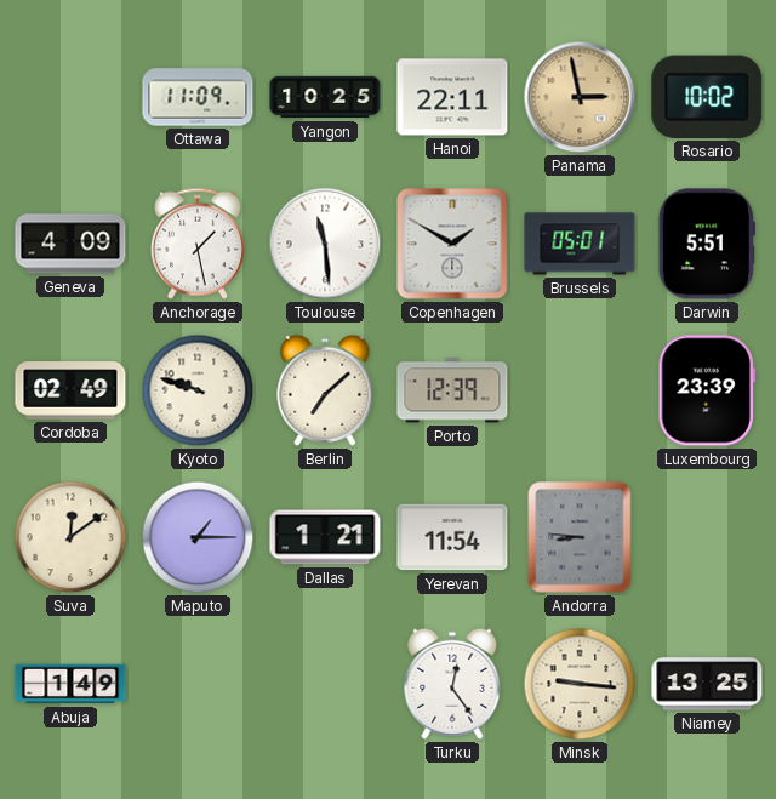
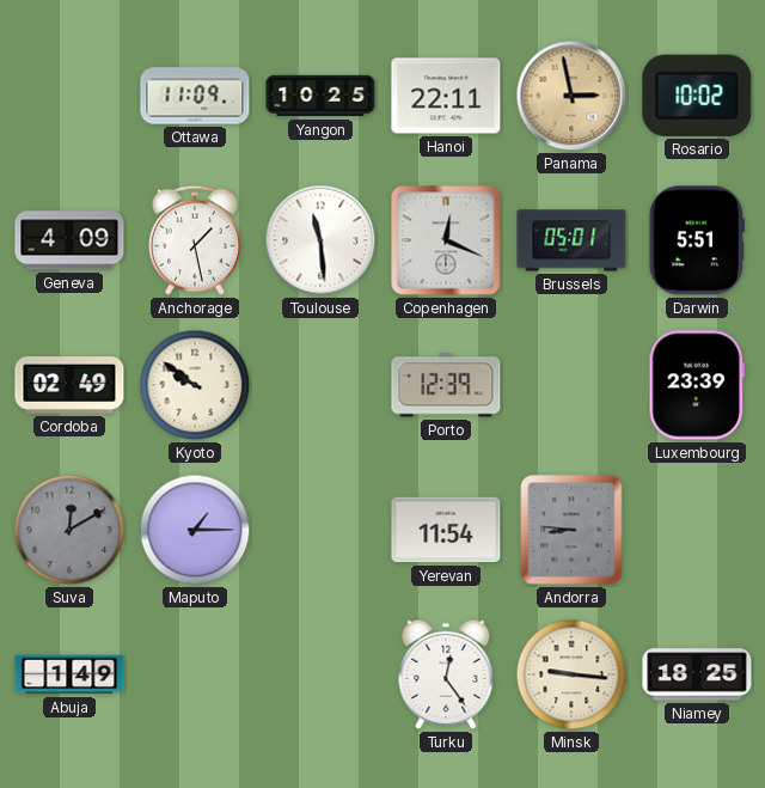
Copenhagen: 1:50 -> 12:19 (446, 240)
Kyoto: 9:48 -> 9:51 (195, 385)
Berlin: 7:08 -> none (325, 390)
Suva: 12:09 -> 12:10 (69, 530)
Suva dial: cream -> grey (69, 530)
Dallas: 1:21 -> none (325, 537)
Niamey: 13:25 -> 18:25 (697, 674)
